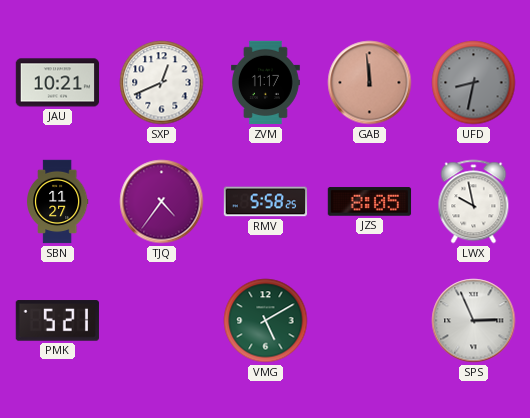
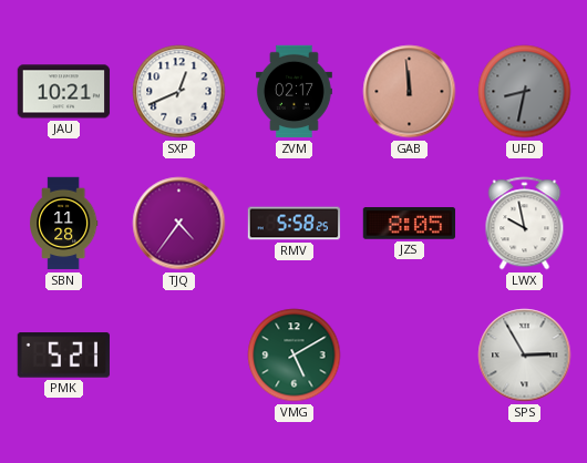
ZVM: 11:17 -> 02:17 (295, 92)
SBN: 11:27 -> 11:28 (64, 224)
SPS: 2:56 -> 2:55 (525, 356)
